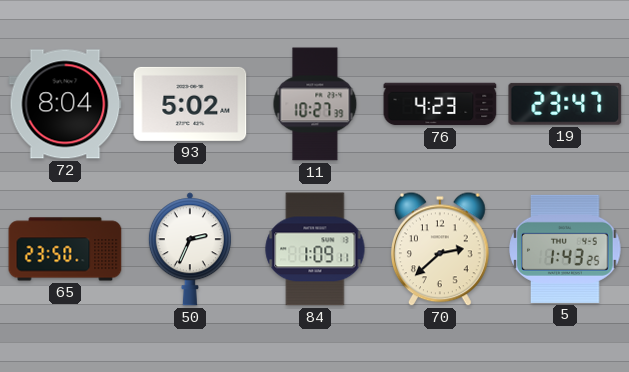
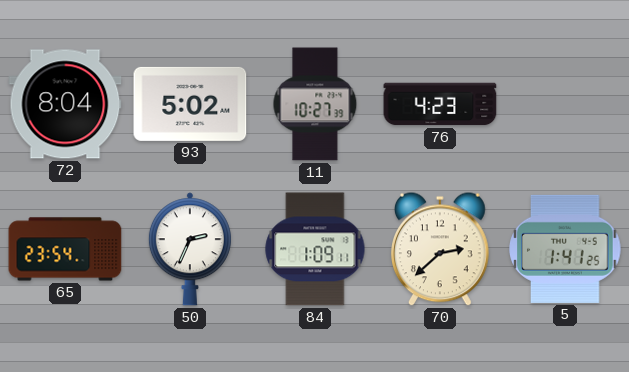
19: 23:47 -> none (565, 104)
65: 23:50 -> 23:54 (65, 249)
5: 1:43 -> 1:41 (565, 249)
